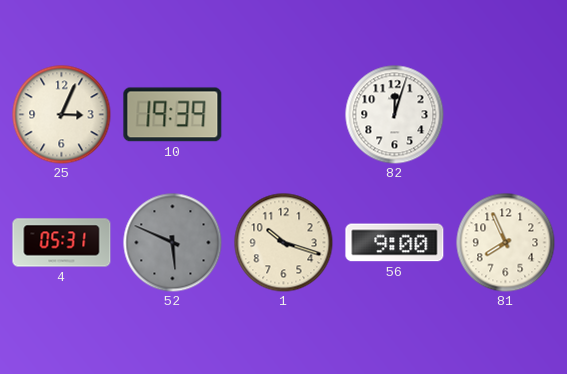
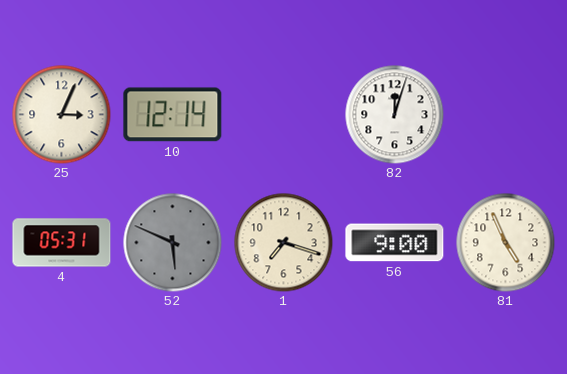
10: 19:39 -> 12:14 (173, 115)
1: 10:18 -> 7:18 (284, 243)
81: 7:56 -> 4:56 (506, 243)
